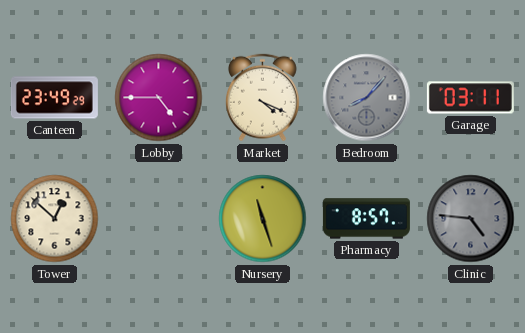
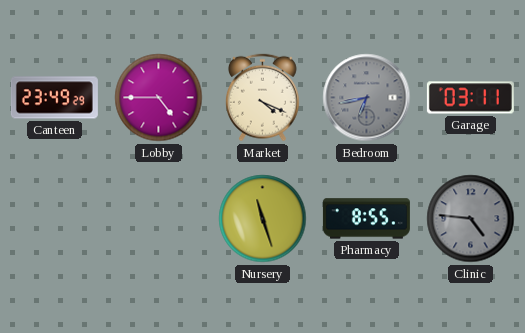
Bedroom: 8:07 -> 6:43 (367, 98)
Tower: 12:52 -> none (55, 219)
Pharmacy: 8:57 -> 8:55 (366, 219)
